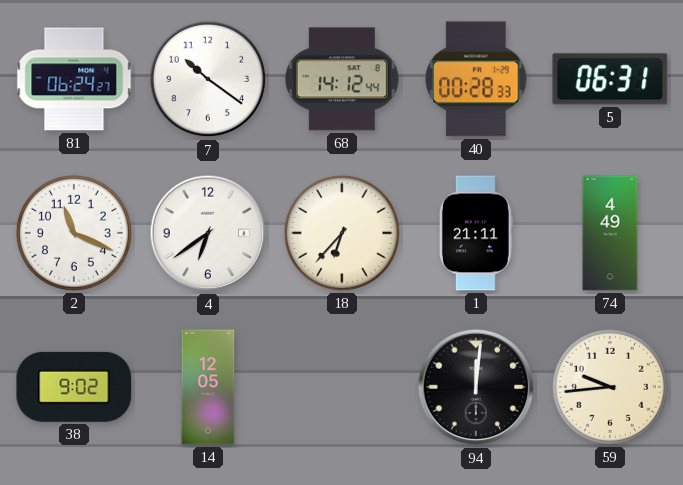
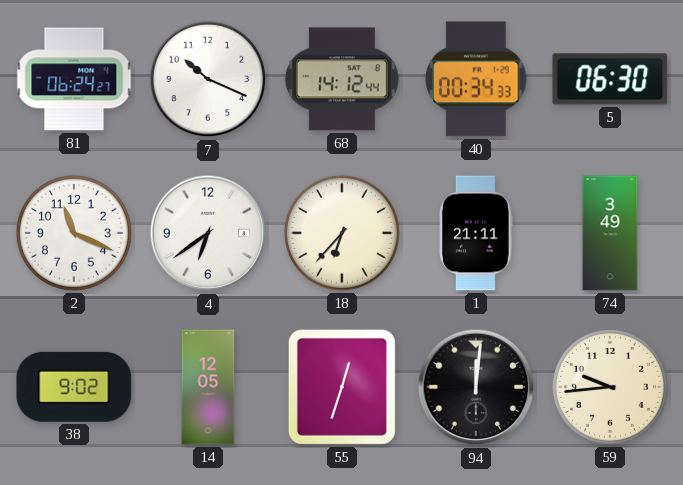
7: 10:21 -> 10:19 (208, 79)
40: 00:28 -> 00:34 (476, 79)
5: 06:31 -> 06:30 (610, 79)
74: 4:49 -> 3:49 (610, 233)
55: none -> 12:33 (342, 387)
